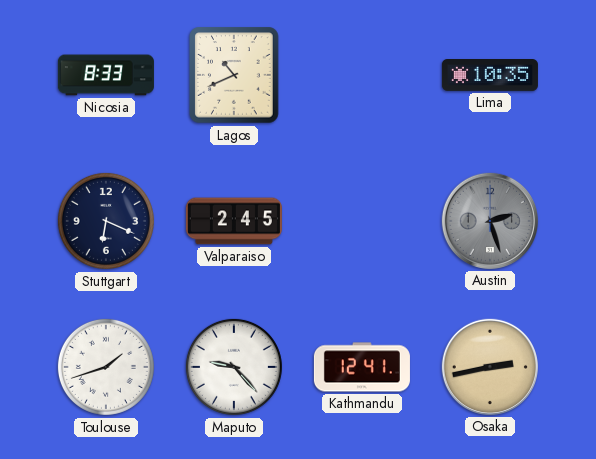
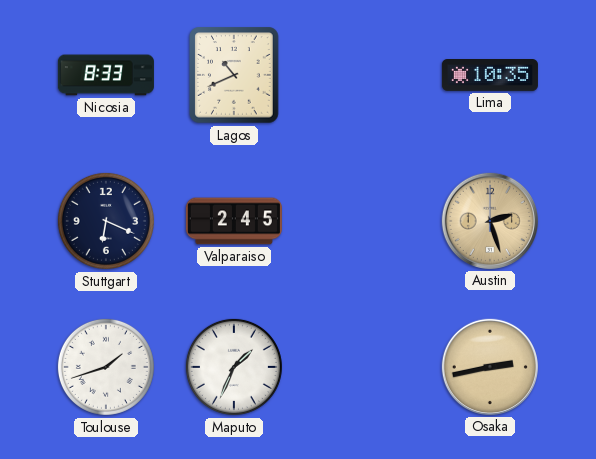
Austin dial: grey -> champagne (490, 221)
Maputo: 9:23 -> 1:34 (234, 367)
Kathmandu: 12:41 -> none (362, 367)
